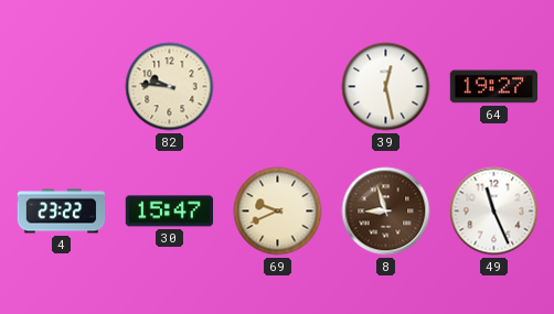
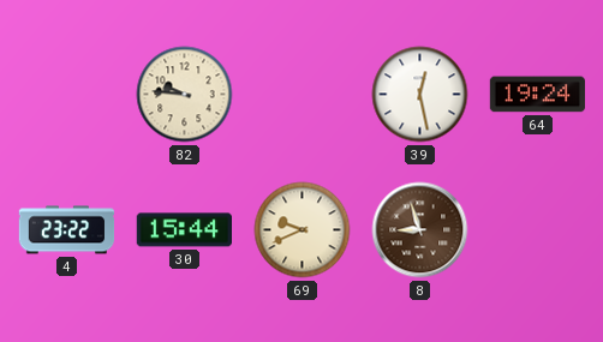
64: 19:27 -> 19:24 (537, 95)
30: 15:47 -> 15:44 (184, 230)
49: 11:26 -> none (494, 212)
